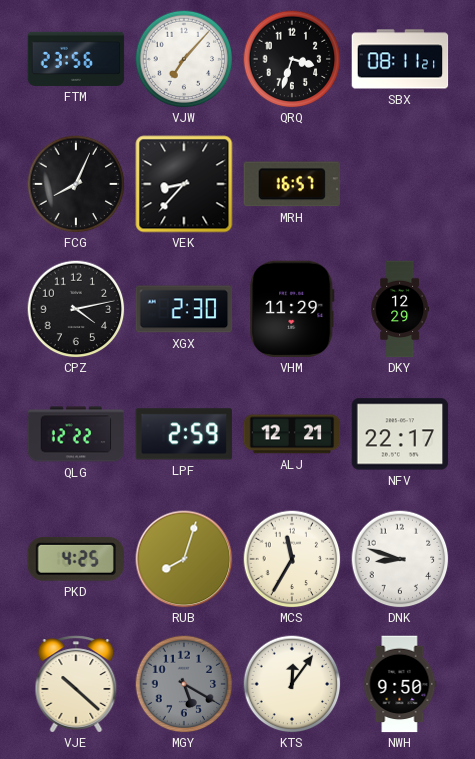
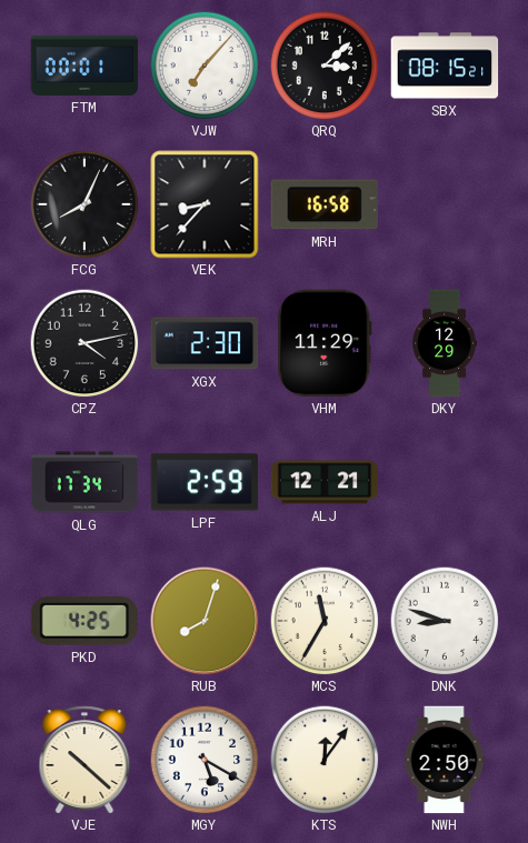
FTM: 23:56 -> 00:01 (84, 66)
QRQ: 3:33 -> 3:08 (325, 66)
SBX: 08:11 -> 08:15 (445, 66)
MRH: 16:57 -> 16:58 (323, 204)
QLG: 12:22 -> 17:34 (84, 482)
NFV: 22:17 -> none (400, 434)
MGY dial: grey -> white (205, 760)
NWH: 9:50 -> 2:50 (445, 760)
